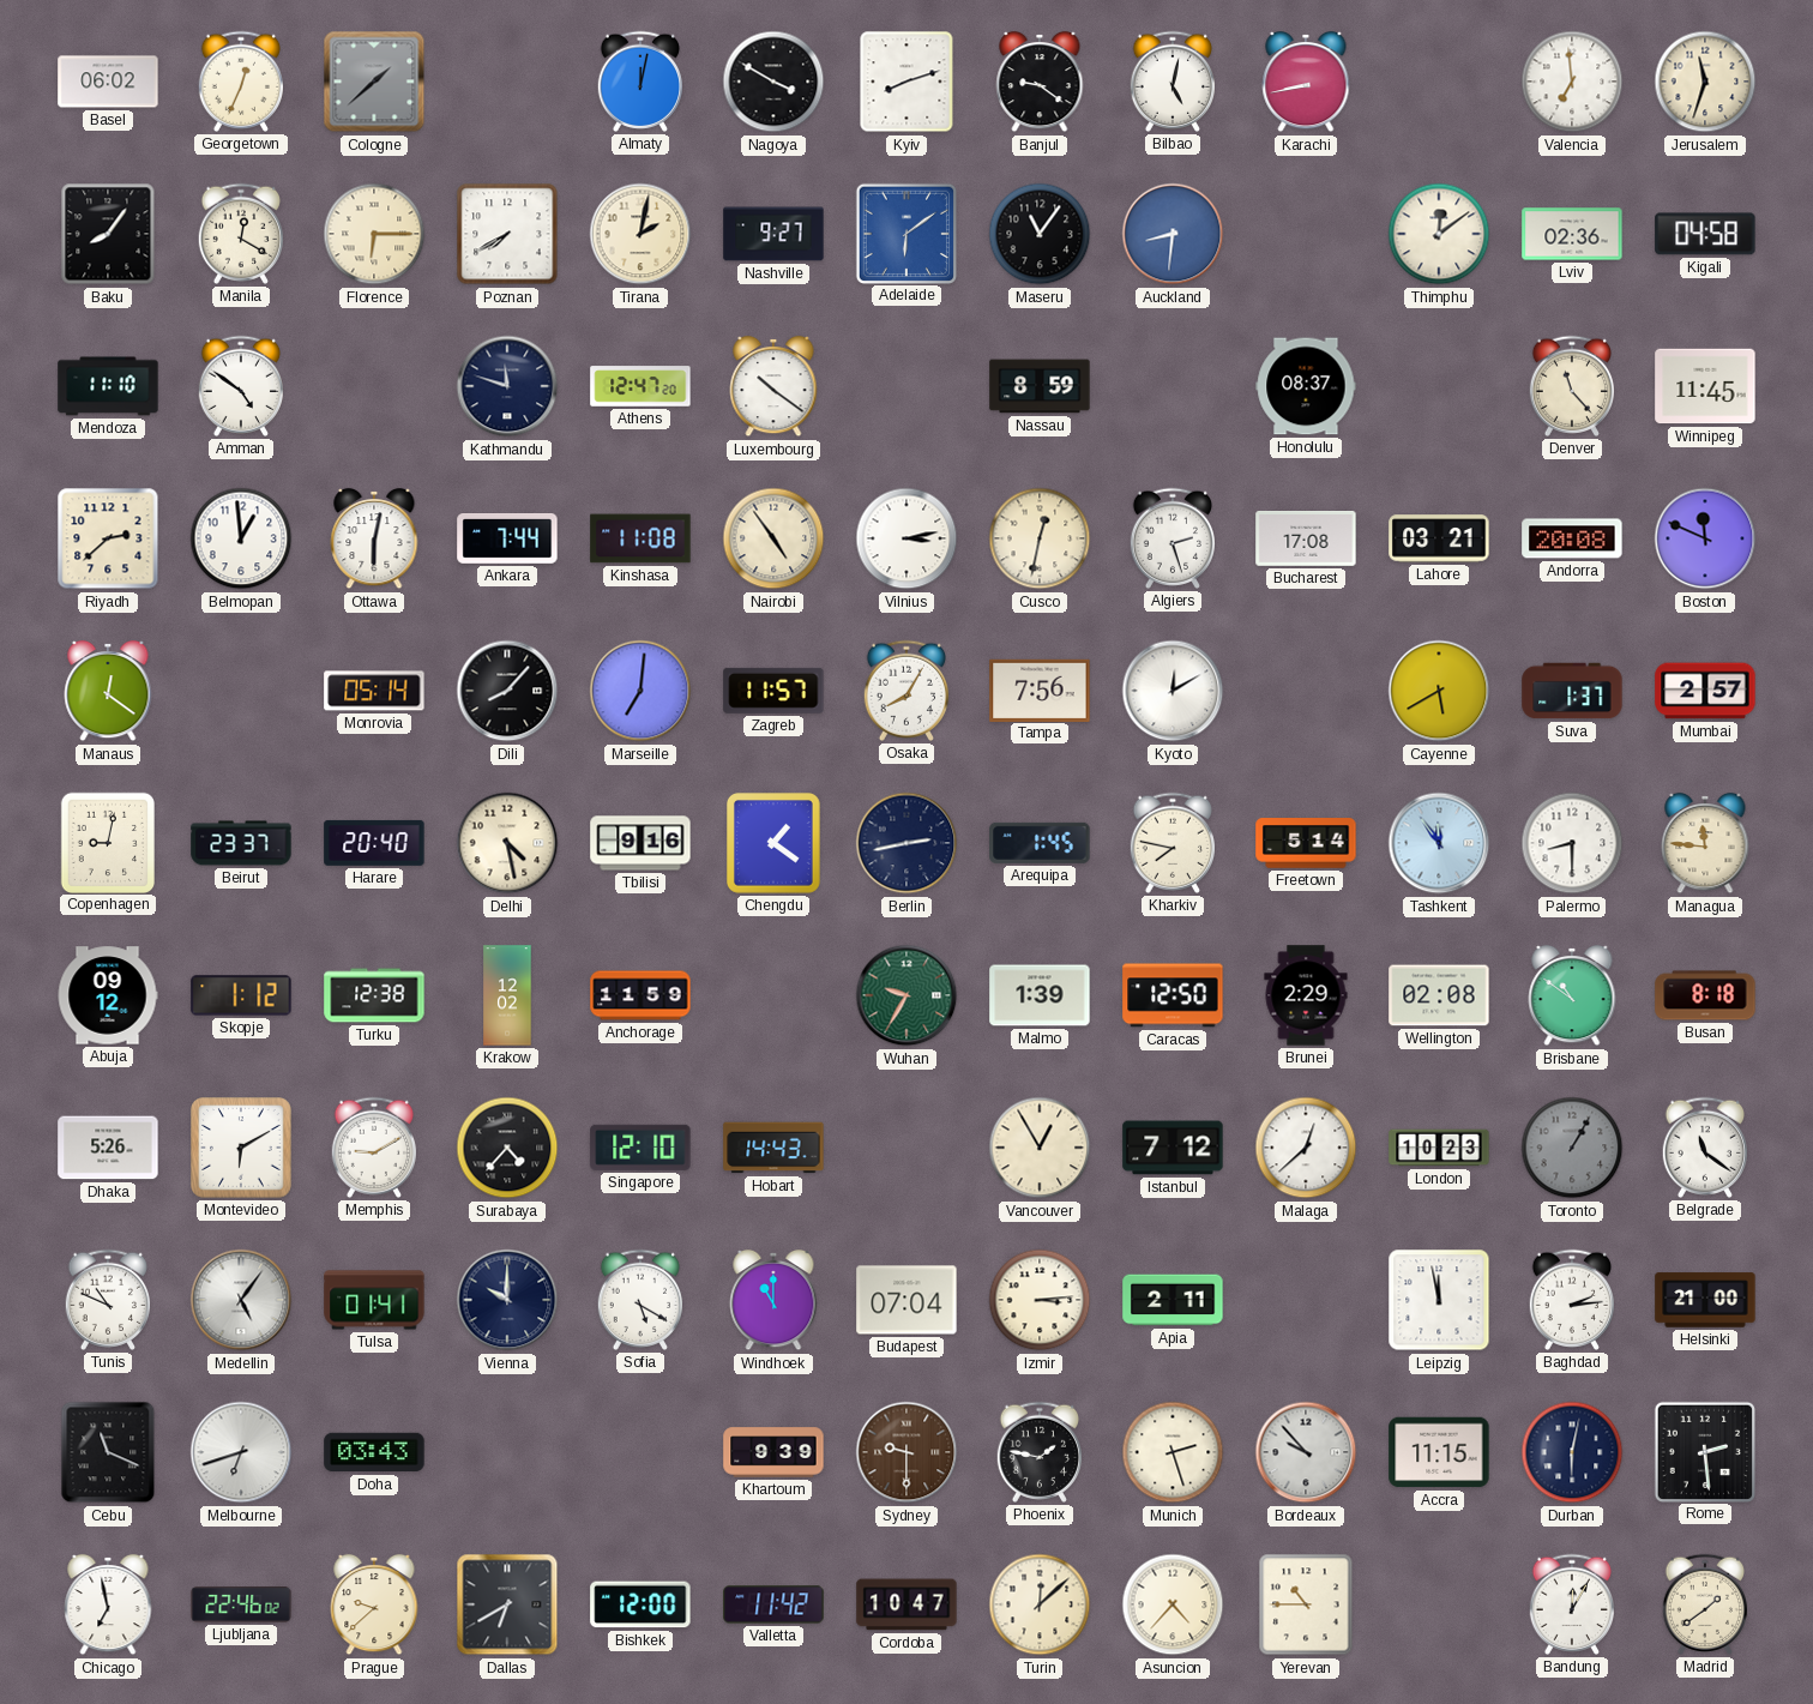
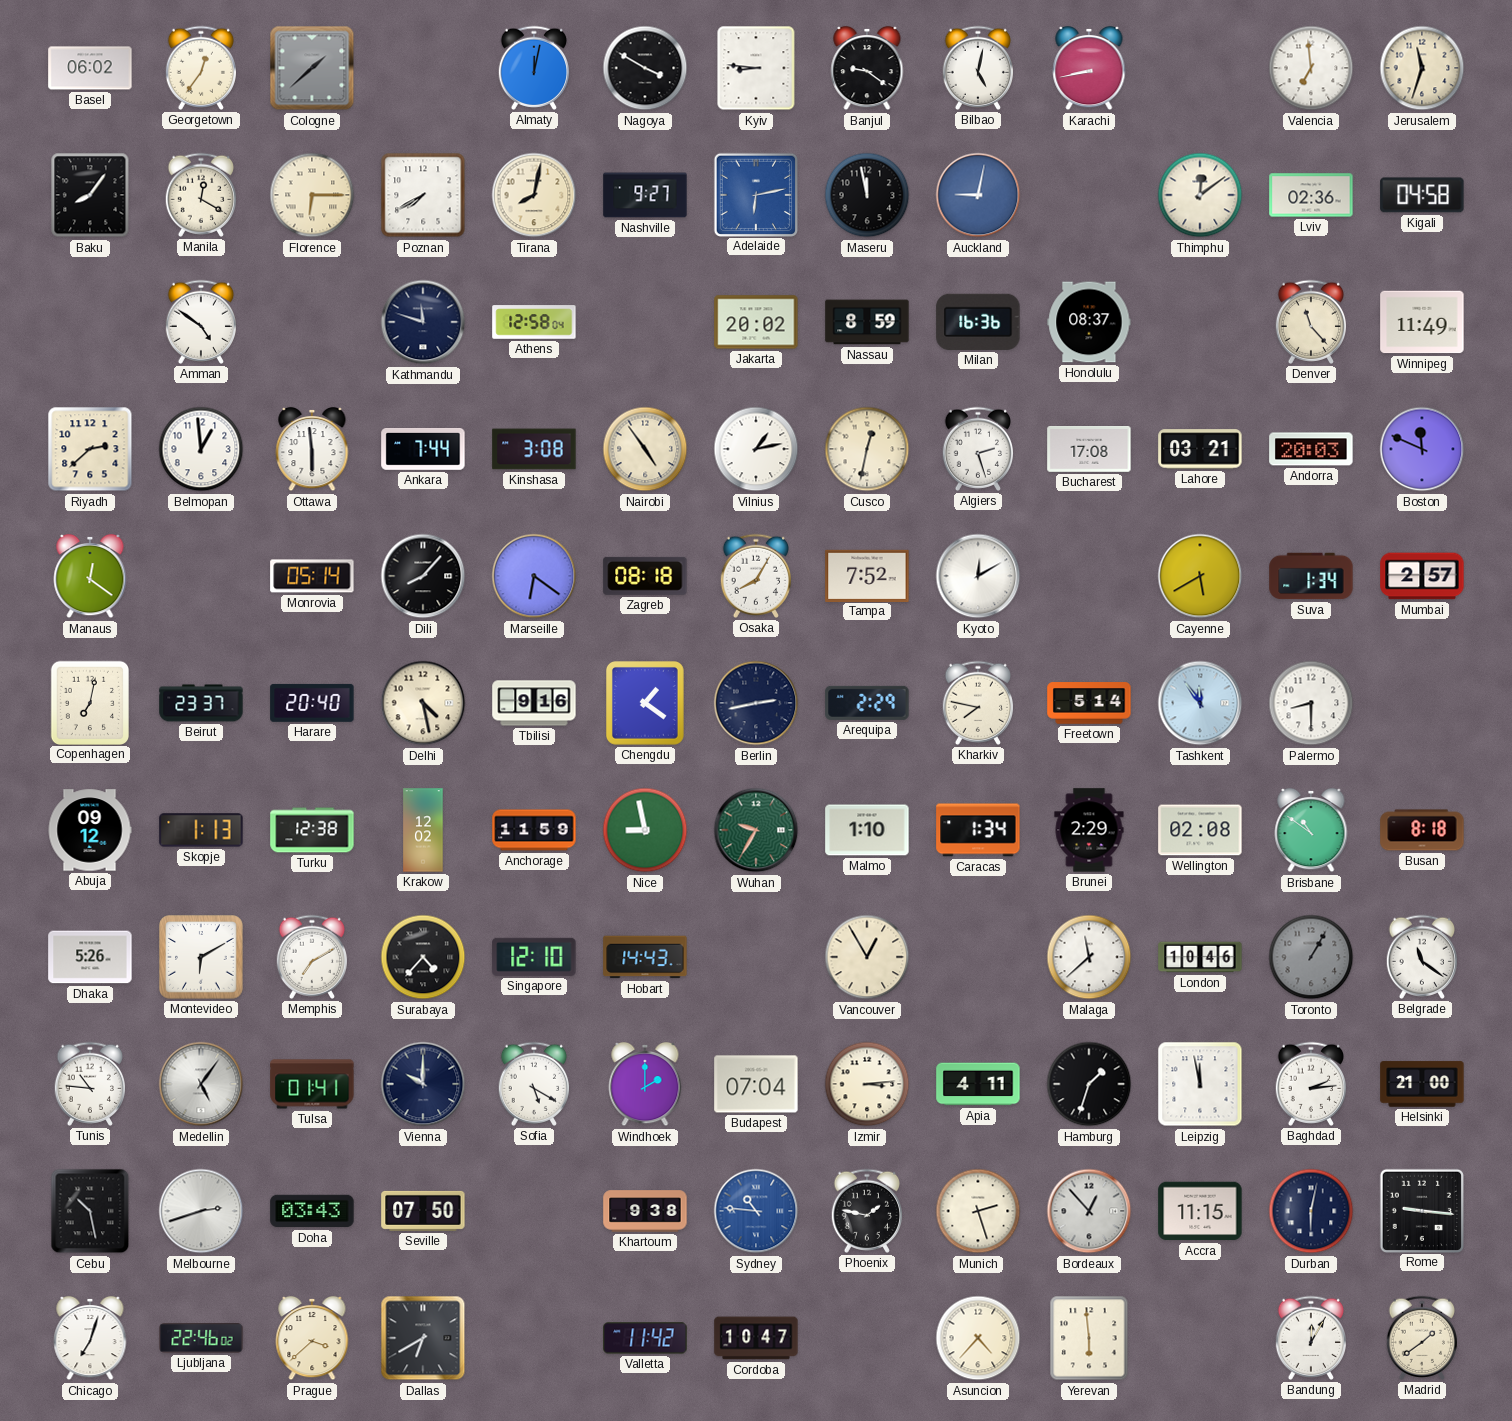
Georgetown: 12:34 -> 12:36 (200, 68)
Kyiv: 8:12 -> 8:46 (756, 68)
Tirana: 2:02 -> 8:02 (534, 195)
Adelaide: 6:09 -> 6:13 (755, 194)
Maseru: 11:06 -> 11:58 (867, 195)
Auckland: 8:31 -> 9:02 (978, 195)
Mendoza: 11:10 -> none (108, 386)
Athens: 12:47 -> 12:58 (534, 322)
Luxembourg: 10:21 -> none (773, 386)
Jakarta: none -> 20:02 (756, 322)
Milan: none -> 16:36 (978, 322)
Winnipeg: 11:45 -> 11:49 (1422, 322)
Ottawa: 6:02 -> 5:59 (312, 449)
Kinshasa: 11:08 -> 3:08 (534, 449)
Vilnius: 3:13 -> 1:13 (756, 449)
Andorra: 20:08 -> 20:03 (1311, 449)
Marseille: 7:01 -> 6:21 (534, 576)
Zagreb: 11:57 -> 08:18 (645, 576)
Tampa: 7:56 -> 7:52 (867, 575)
Suva: 1:37 -> 1:34 (1311, 576)
Copenhagen: 9:02 -> 7:02 (89, 702)
Arequipa: 1:45 -> 2:29 (867, 703)
Managua: 11:46 -> none (1705, 843)
Skopje: 1:12 -> 1:13 (201, 830)
Nice: none -> 8:58 (645, 830)
Malmo: 1:39 -> 1:10 (867, 830)
Caracas: 12:50 -> 1:34 (978, 830)
Memphis: 9:10 -> 7:10 (311, 957)
Istanbul: 7:12 -> none (1173, 1148)
Malaga: 12:38 -> 11:38 (1089, 957)
London: 10:23 -> 10:46 (1200, 957)
Tunis: 10:49 -> 10:46 (89, 1084)
Windhoek: 11:00 -> 2:00 (645, 1084)
Apia: 2:11 -> 4:11 (978, 1084)
Hamburg: none -> 1:33 (1089, 1084)
Cebu: 11:19 -> 10:28 (90, 1211)
Melbourne: 6:42 -> 2:42 (201, 1211)
Seville: none -> 07:50 (423, 1211)
Khartoum: 9:39 -> 9:38 (645, 1211)
Sydney: 9:30 -> 10:46 (756, 1211)
Sydney dial: brown -> blue (756, 1211)
Bordeaux: 9:53 -> 12:53 (1089, 1211)
Rome: 2:29 -> 9:16 (1421, 1210)
Chicago: 6:58 -> 7:03 (90, 1338)
Prague: 9:38 -> 3:38 (312, 1338)
Bishkek: 12:00 -> none (640, 1604)
Turin: 12:08 -> none (1040, 1604)
Yerevan: 10:45 -> 5:59 (1089, 1338)
